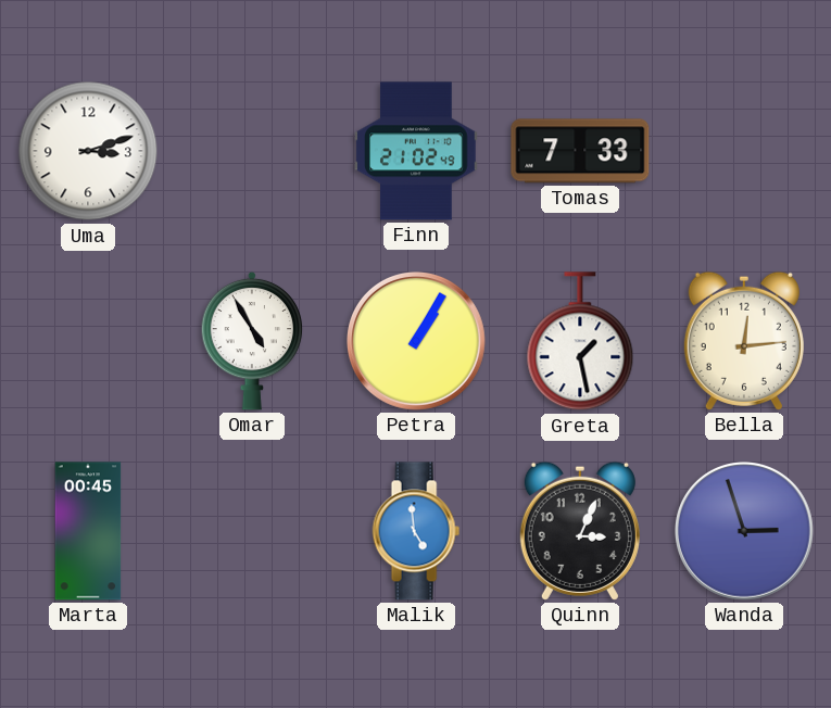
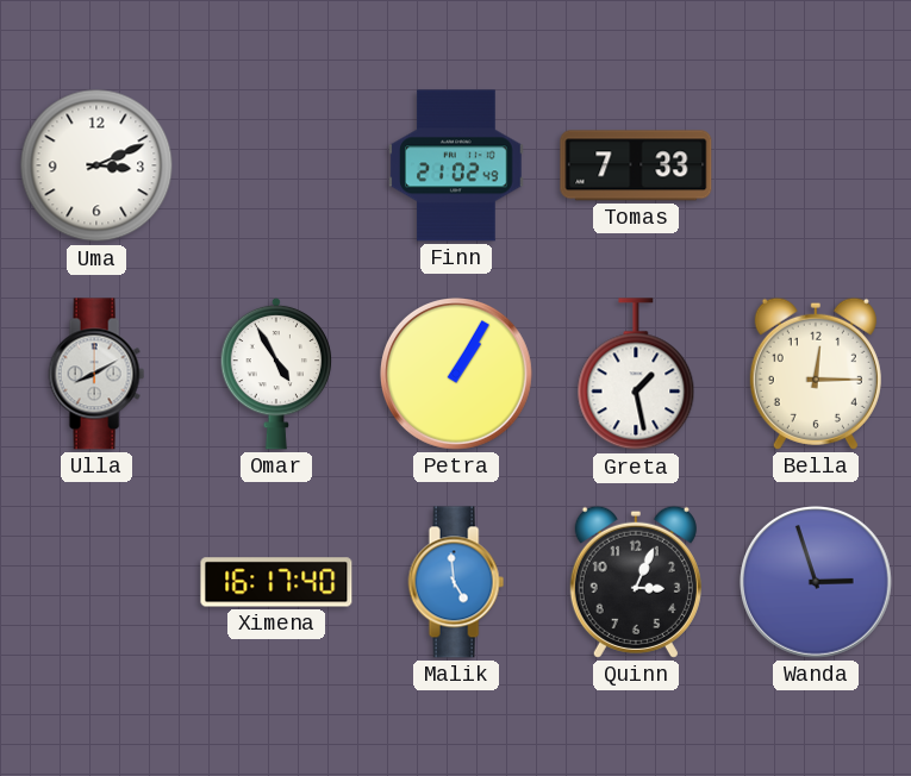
Uma: 3:12 -> 3:11 (96, 165)
Ulla: none -> 8:10 (96, 374)
Bella: 12:14 -> 12:15 (816, 374)
Marta: 00:45 -> none (88, 531)
Ximena: none -> 16:17 (276, 582)
